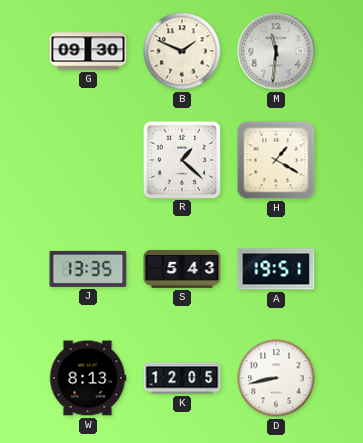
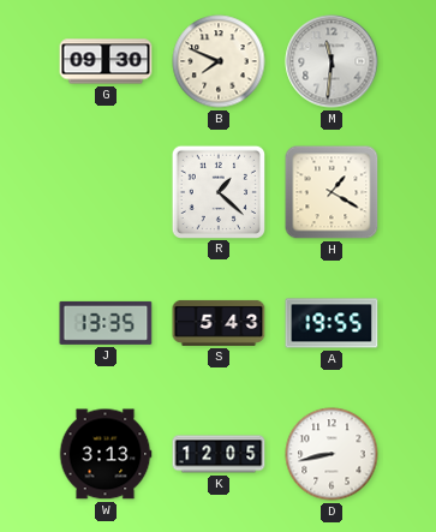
B: 1:49 -> 7:49 (219, 61)
A: 19:51 -> 19:55 (332, 323)
W: 8:13 -> 3:13 (106, 454)
